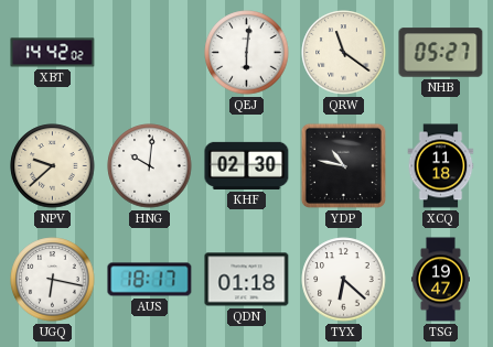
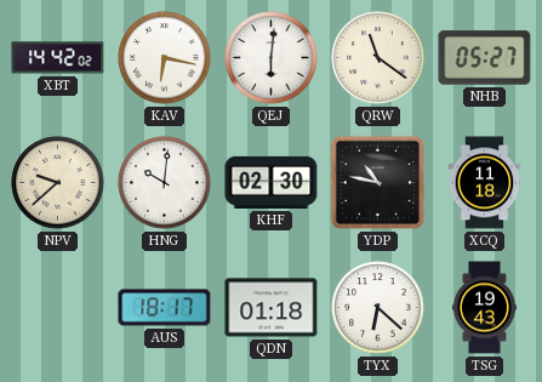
KAV: none -> 6:17 (165, 58)
UGQ: 6:17 -> none (53, 280)
TSG: 19:47 -> 19:43 (484, 308)
